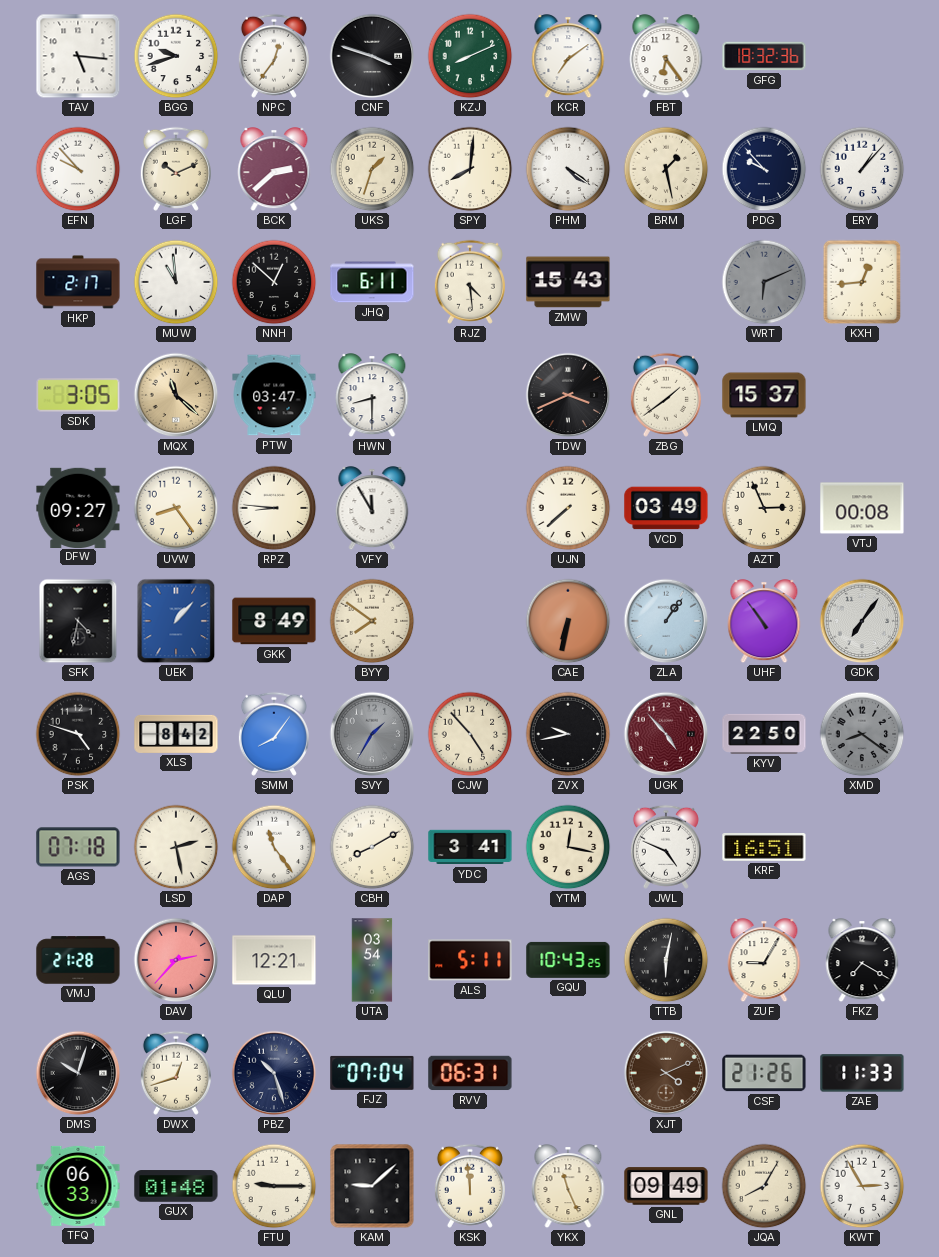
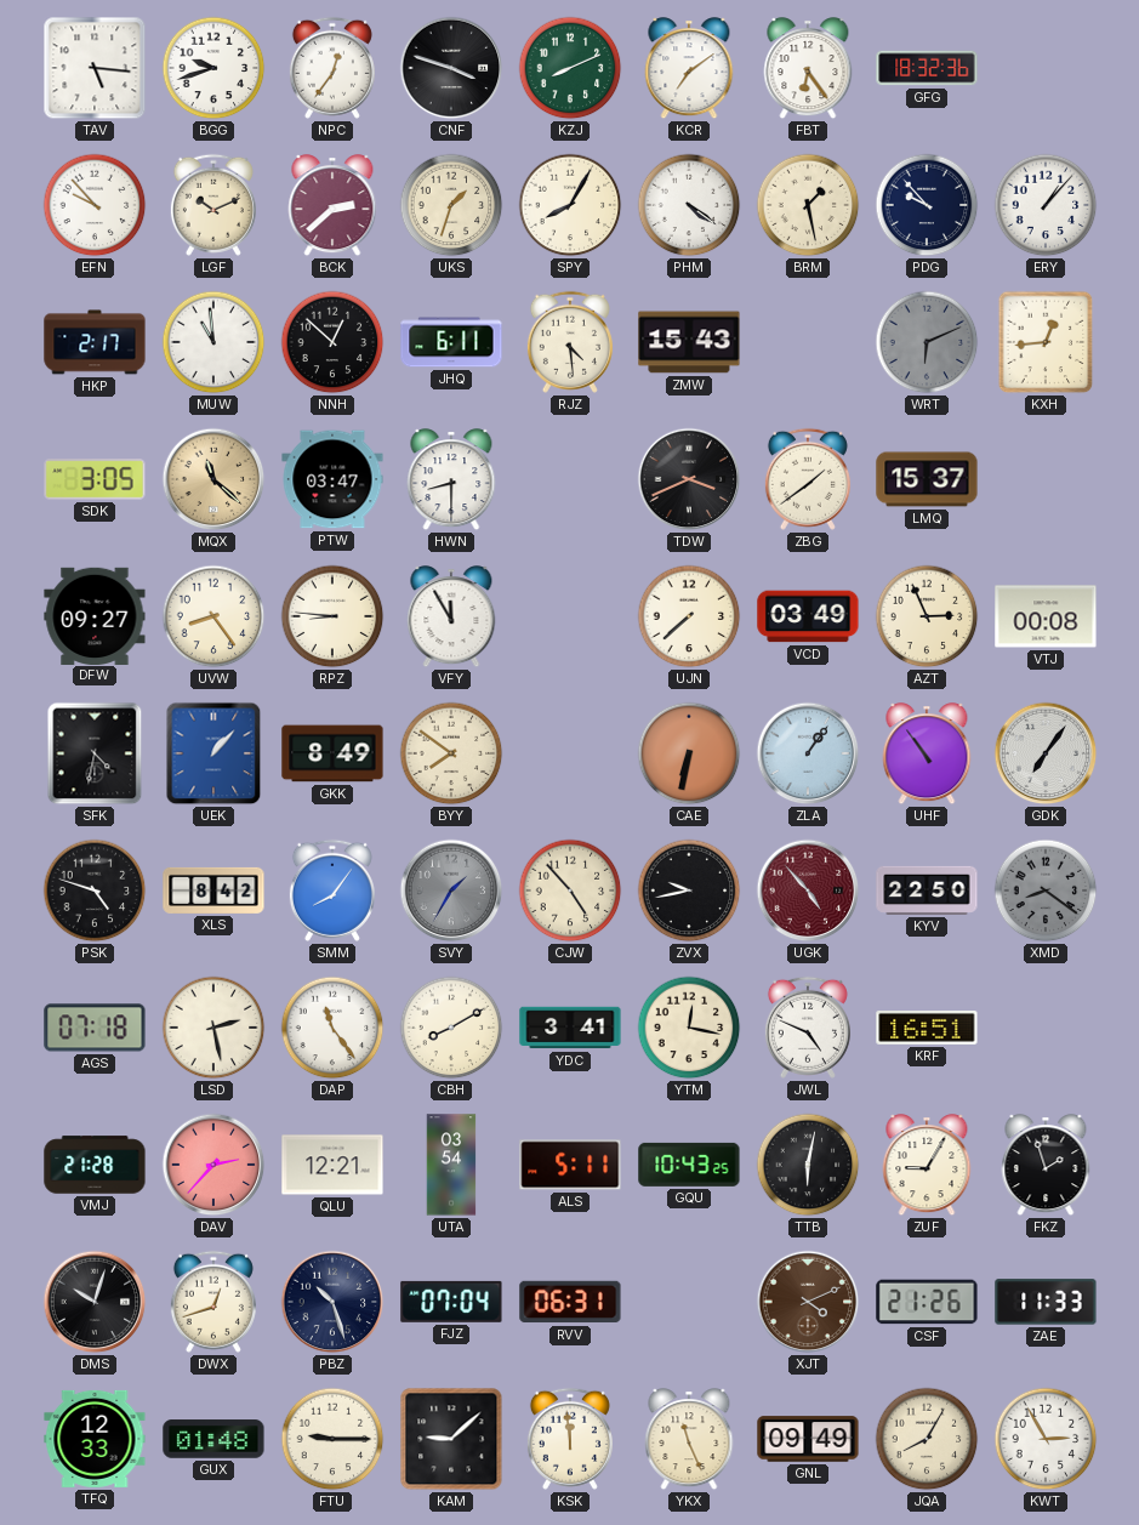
SPY: 8:01 -> 8:05 (570, 205)
FKZ: 7:20 -> 1:57 (1046, 1166)
TFQ: 06:33 -> 12:33 (95, 1439)
